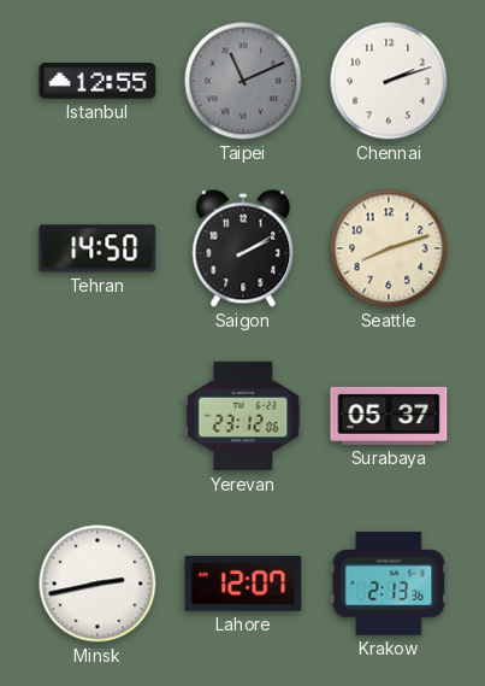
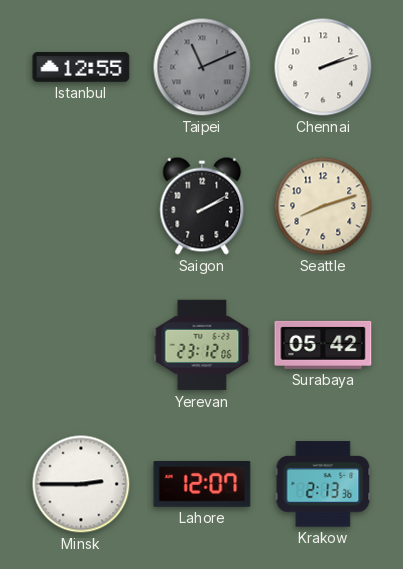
Tehran: 14:50 -> none (97, 248)
Surabaya: 05:37 -> 05:42 (323, 345)
Minsk: 2:43 -> 2:45 (81, 484)
